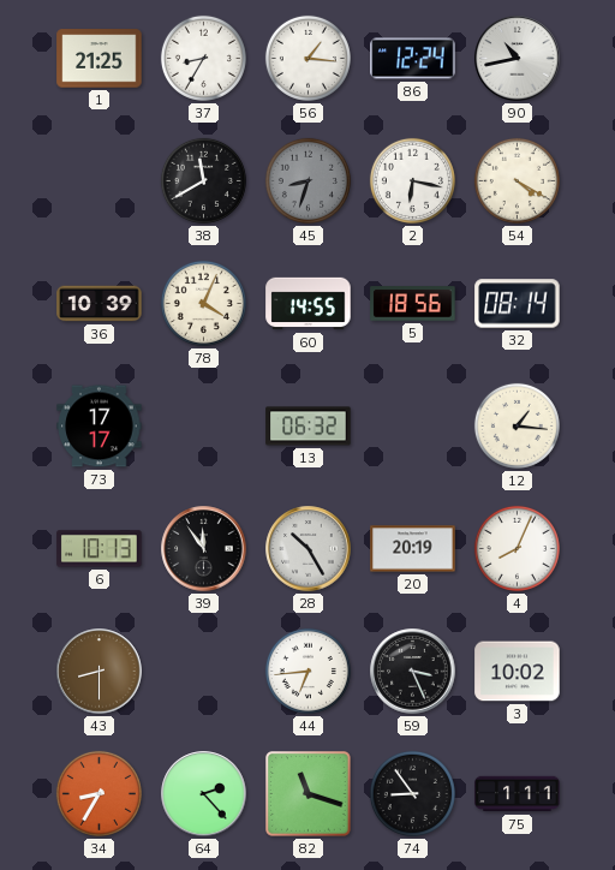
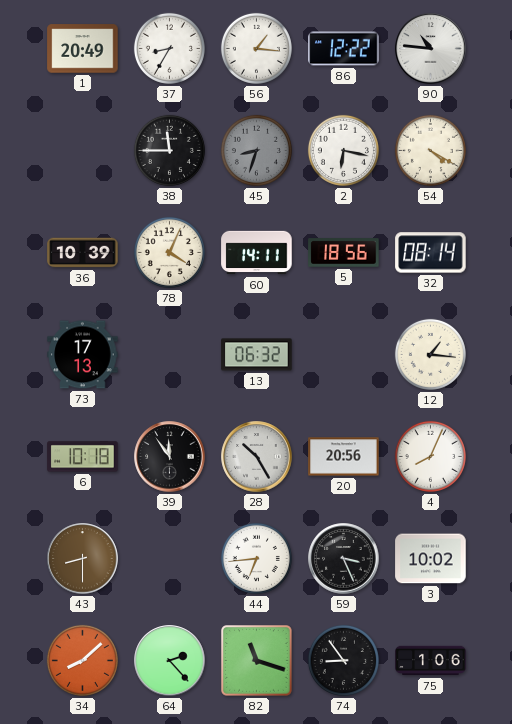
1: 21:25 -> 20:49 (83, 49)
86: 12:24 -> 12:22 (344, 49)
90: 10:43 -> 10:46 (431, 49)
38: 11:40 -> 11:45 (169, 150)
60: 14:55 -> 14:11 (257, 253)
73: 17:17 -> 17:13 (83, 355)
6: 10:13 -> 10:18 (83, 457)
20: 20:19 -> 20:56 (344, 457)
34: 8:35 -> 8:08 (82, 660)
75: 1:11 -> 1:06 (431, 661)
